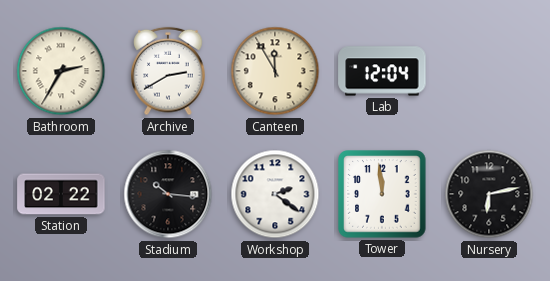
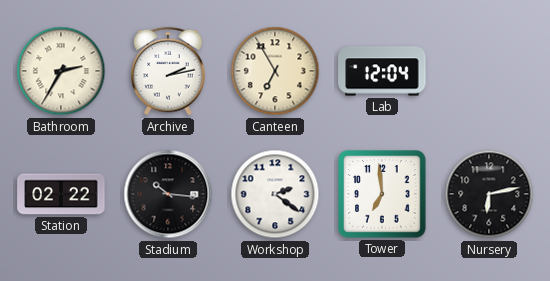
Archive: 2:40 -> 2:13 (168, 71)
Canteen: 11:55 -> 6:55 (275, 71)
Tower: 11:59 -> 6:59 (382, 194)
